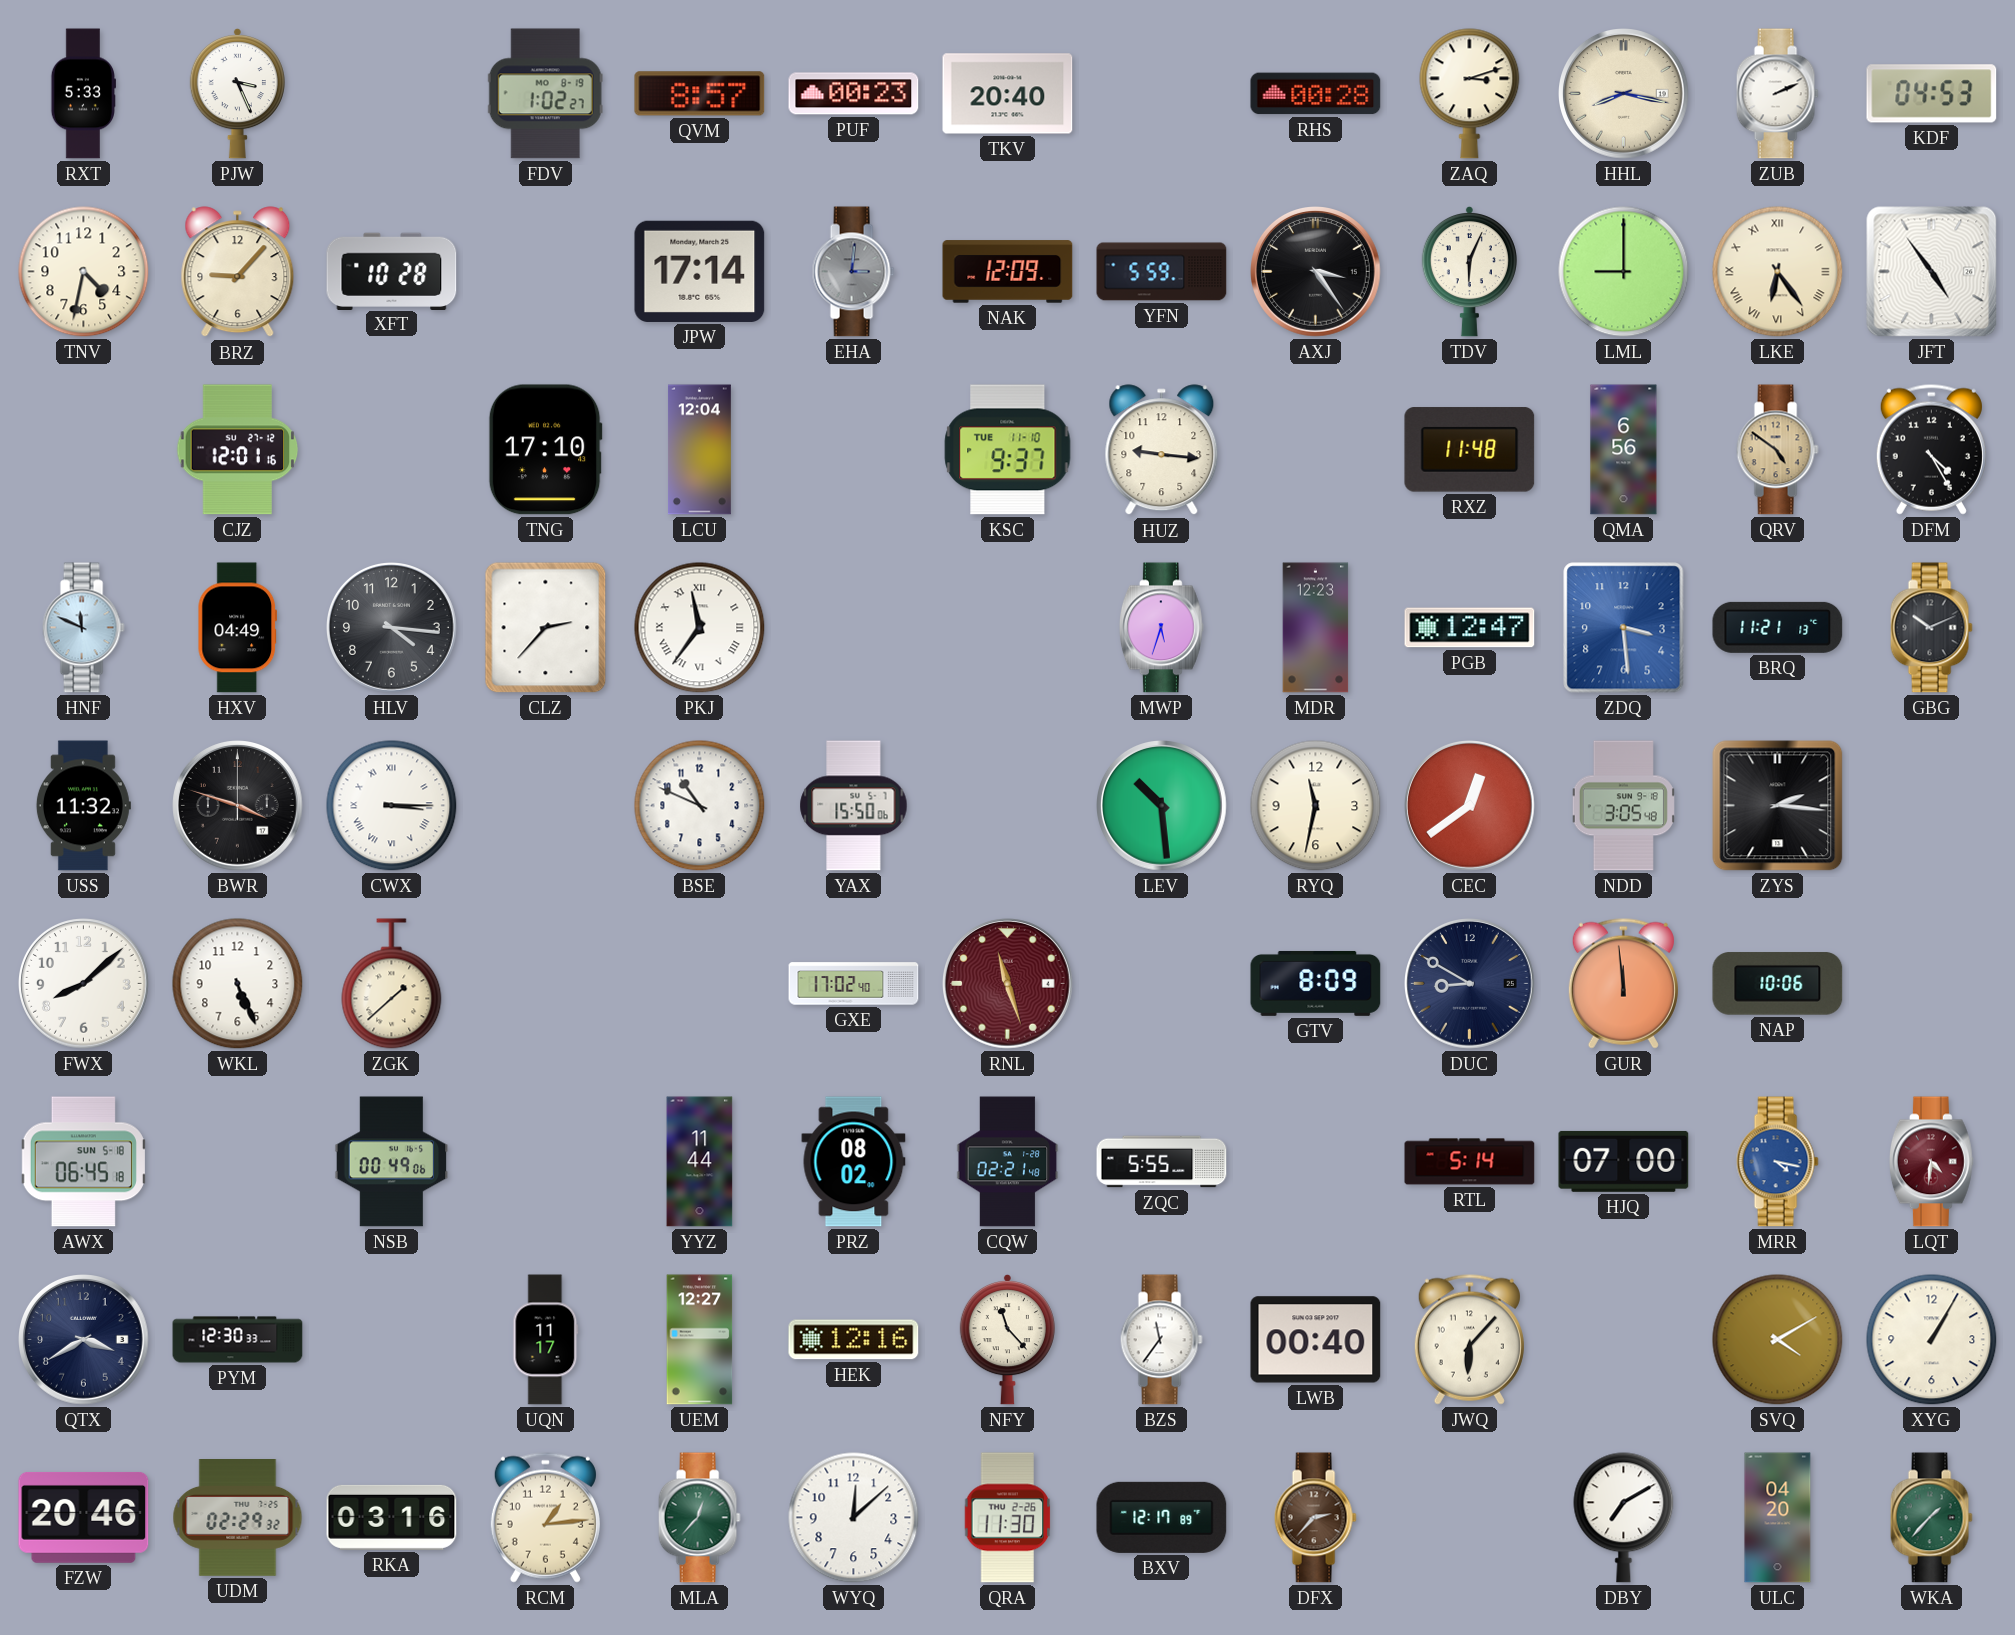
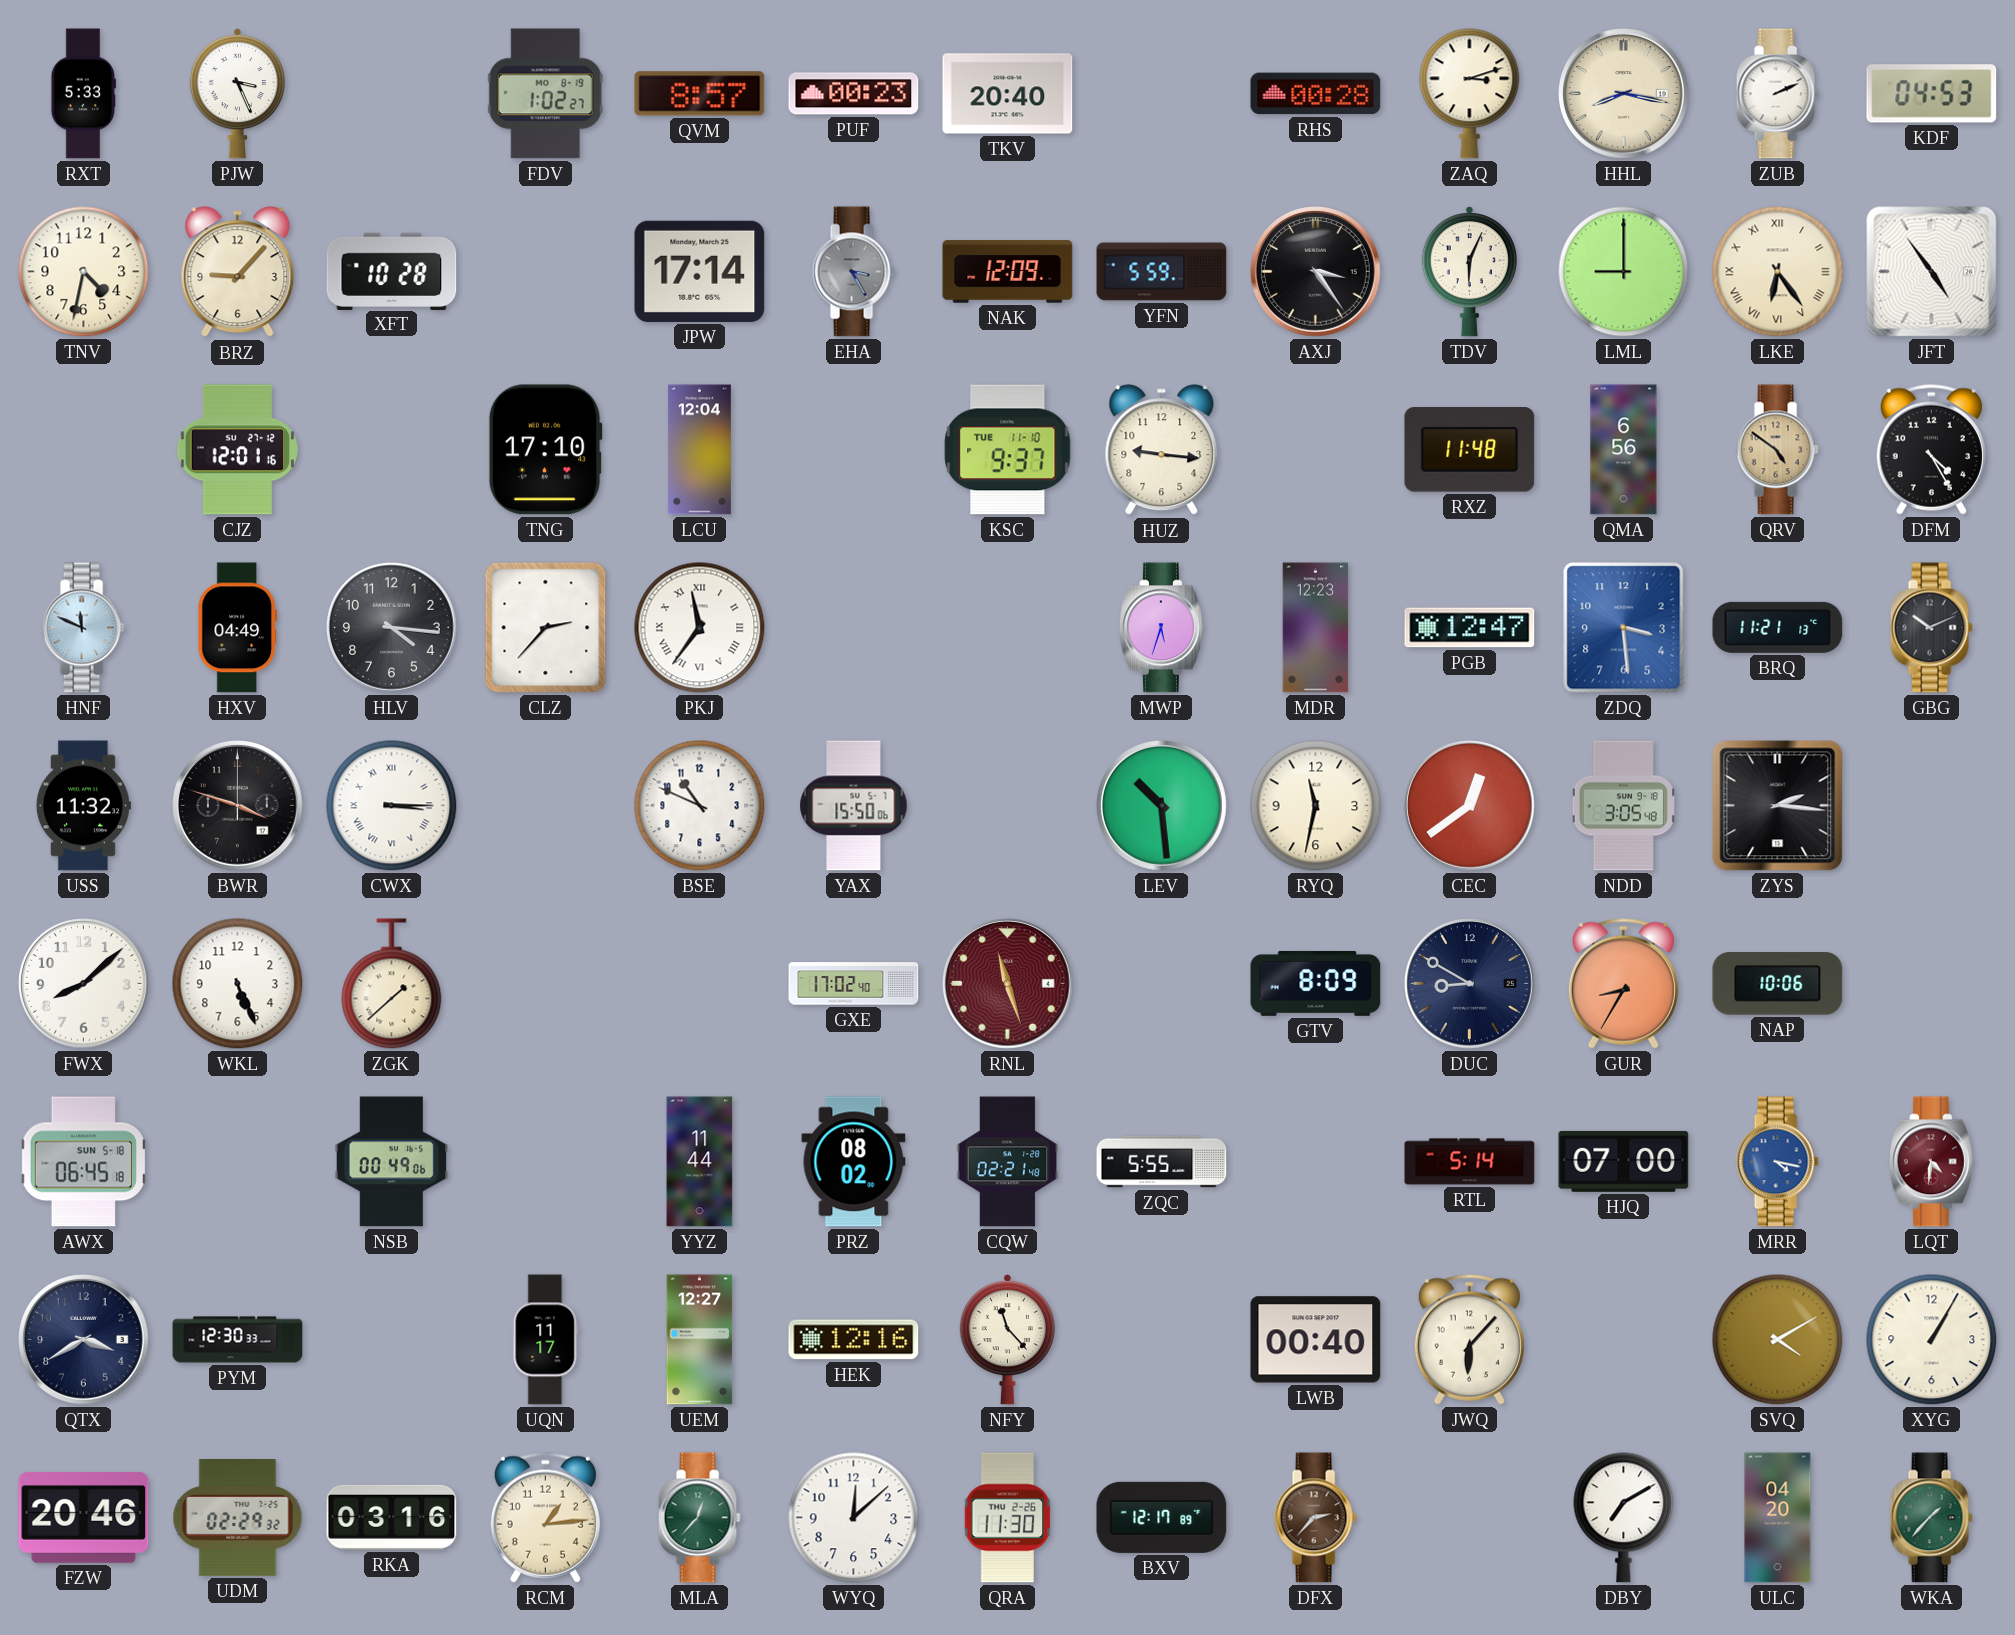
EHA: 3:01 -> 3:25 (853, 272)
GUR: 11:59 -> 8:35 (1623, 983)
BZS: 11:36 -> none (1161, 1340)
